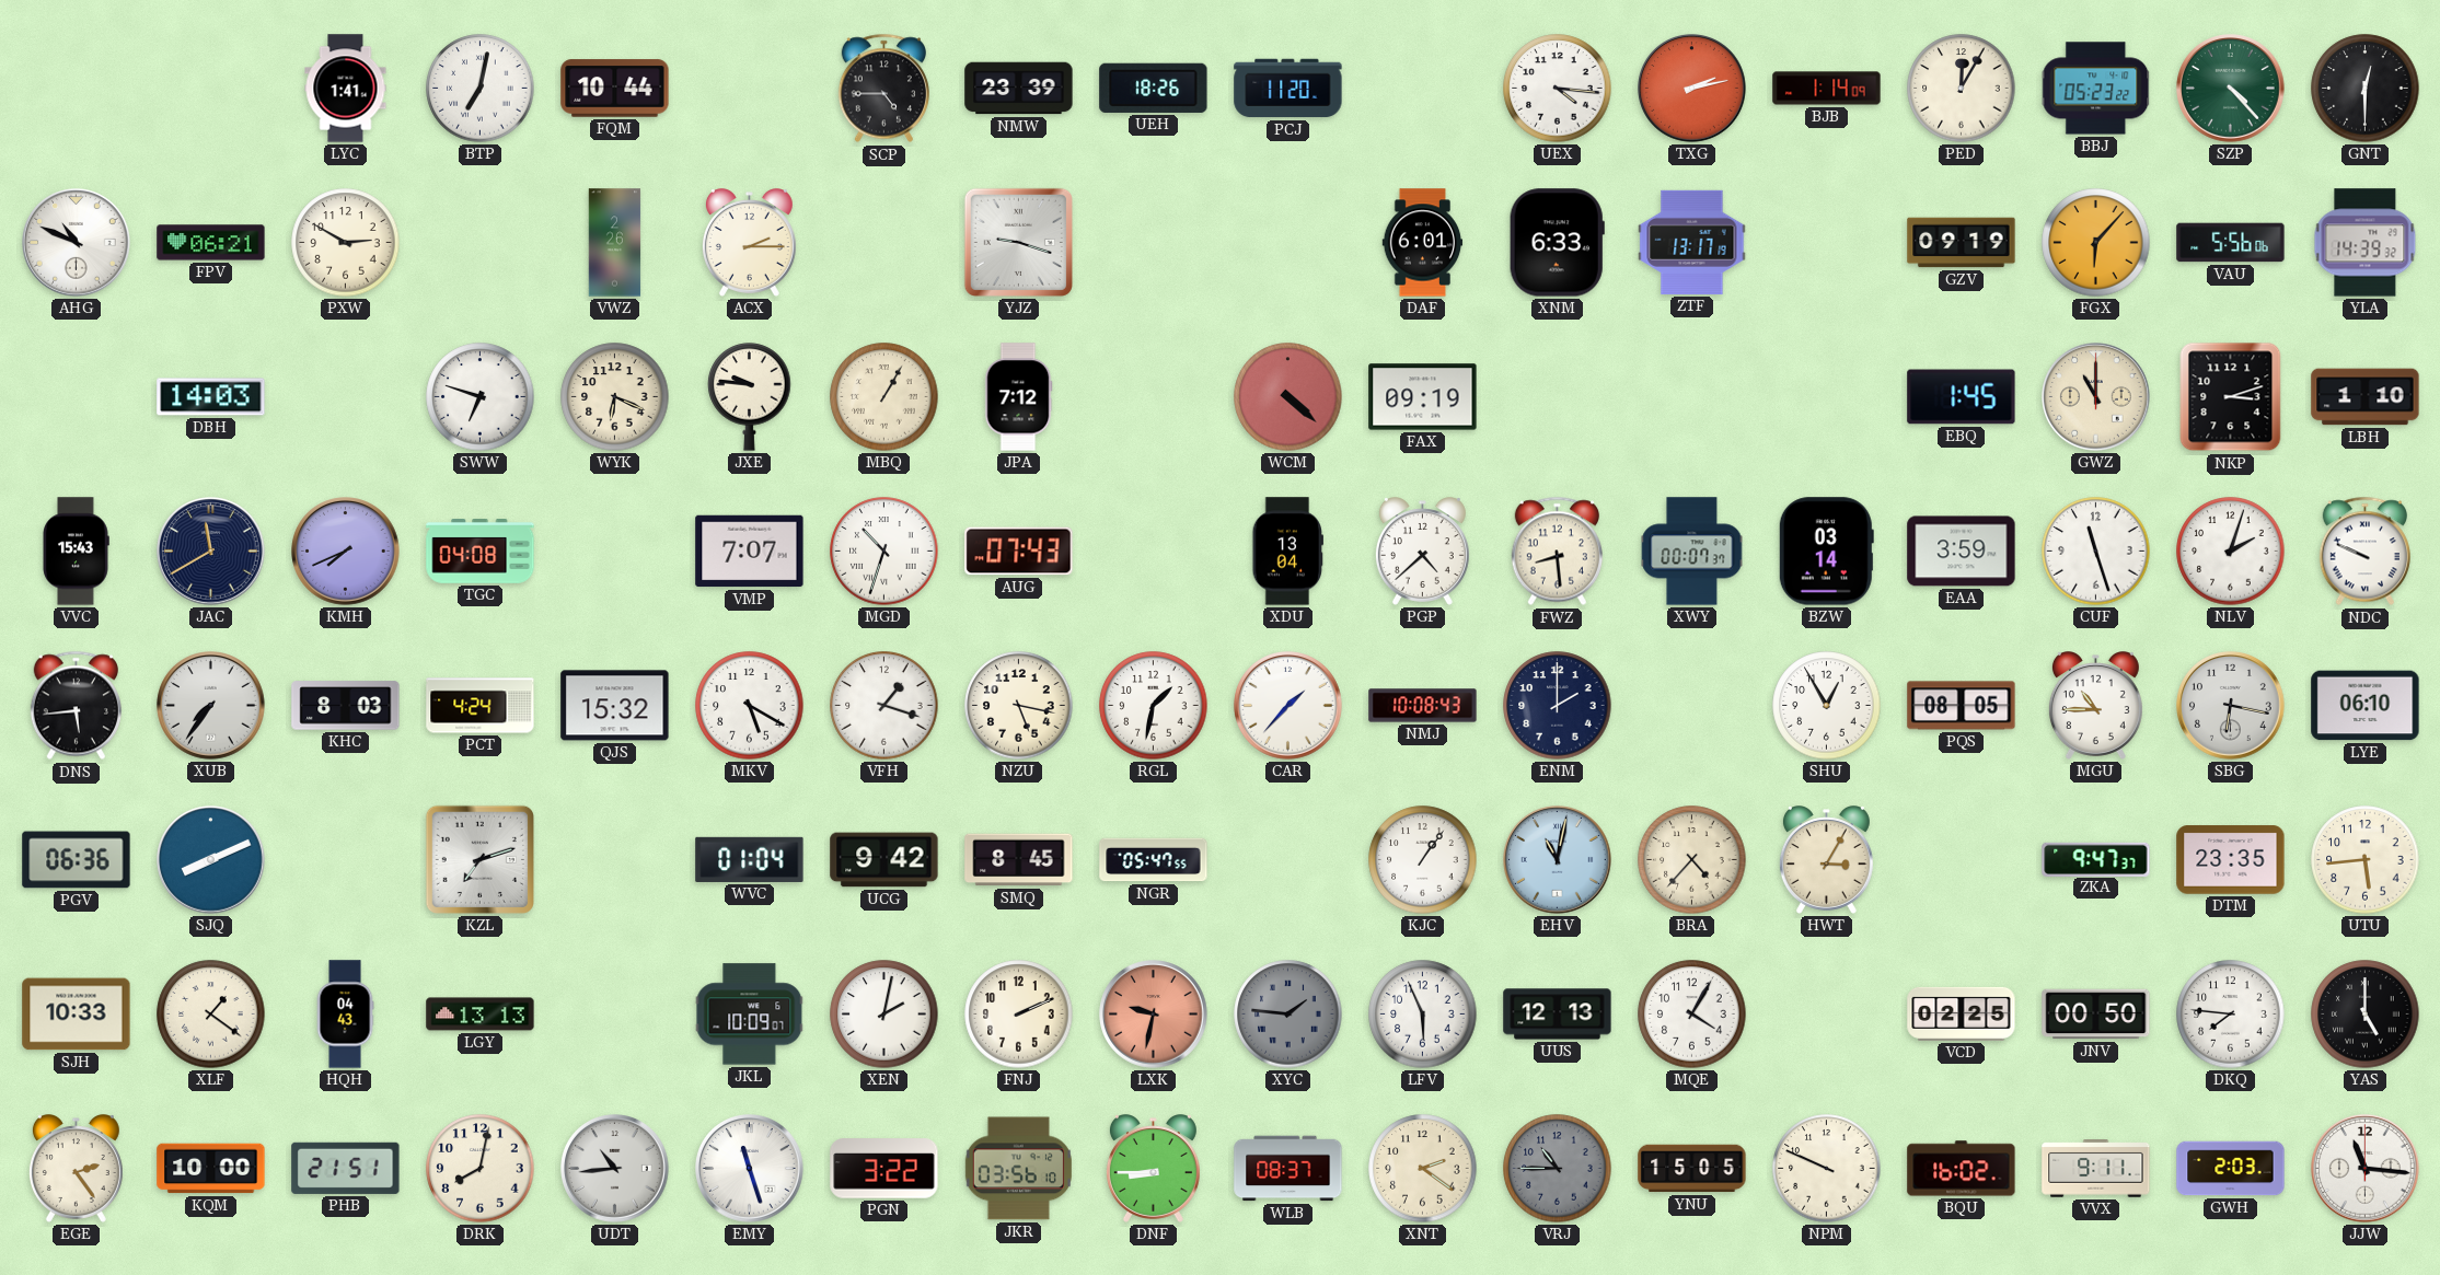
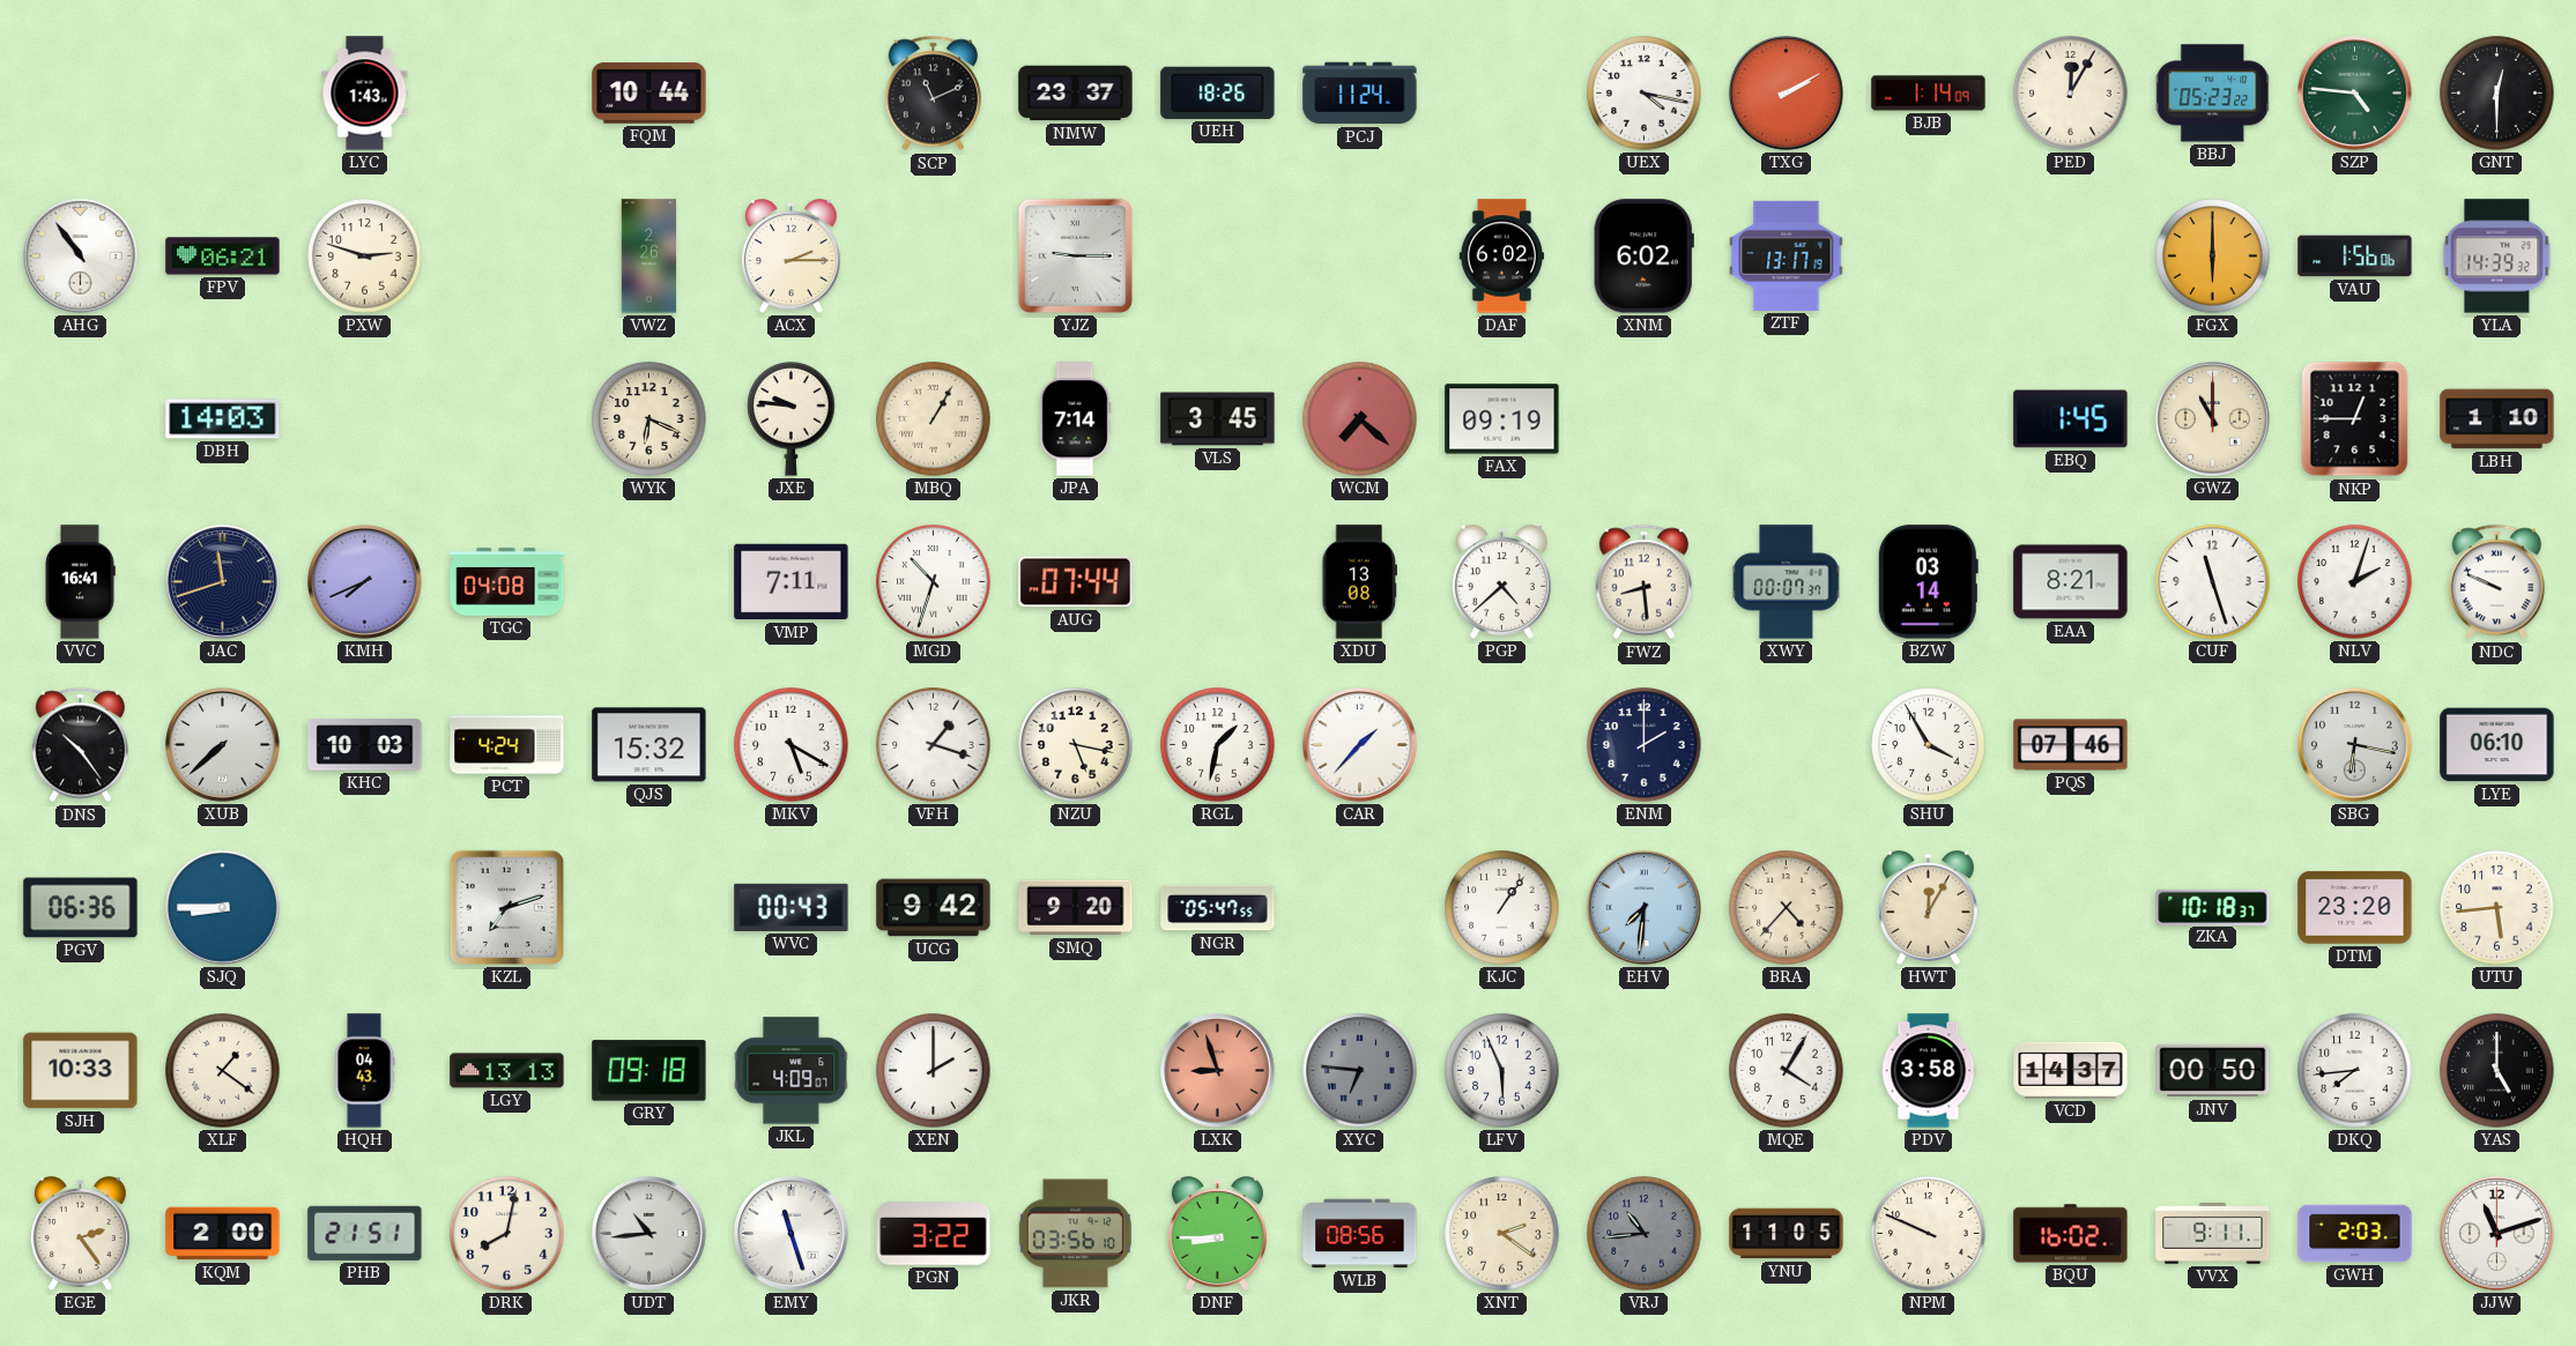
LYC: 1:41 -> 1:43 (365, 94)
BTP: 7:02 -> none (481, 89)
SCP: 4:45 -> 11:11 (933, 94)
NMW: 23:39 -> 23:37 (1076, 94)
PCJ: 11:20 -> 11:24 (1360, 94)
UEX: 4:16 -> 4:17 (1645, 94)
TXG: 2:13 -> 2:10 (1787, 94)
SZP: 4:23 -> 4:46 (2355, 94)
AHG: 10:49 -> 10:54 (81, 256)
PXW: 2:50 -> 2:48 (365, 256)
YJZ: 9:18 -> 9:15 (1075, 255)
DAF: 6:01 -> 6:02 (1502, 256)
XNM: 6:33 -> 6:02 (1643, 256)
GZV: 09:19 -> none (1962, 243)
FGX: 6:07 -> 6:00 (2213, 256)
VAU: 5:56 -> 1:56 (2355, 256)
SWW: 6:48 -> none (481, 397)
JPA: 7:12 -> 7:14 (1075, 419)
VLS: none -> 3:45 (1218, 419)
WCM: 4:22 -> 7:22 (1360, 419)
NKP: 3:12 -> 12:45 (2355, 419)
VVC: 15:43 -> 16:41 (80, 582)
JAC: 11:40 -> 11:42 (223, 582)
VMP: 7:07 -> 7:11 (792, 582)
AUG: 07:43 -> 07:44 (1076, 582)
XDU: 13:04 -> 13:08 (1359, 582)
EAA: 3:59 -> 8:21 (2071, 582)
DNS: 5:44 -> 10:24 (80, 745)
XUB: 7:36 -> 7:38 (223, 745)
KHC: 8:03 -> 10:03 (365, 745)
NMJ: 10:08 -> none (1423, 706)
SHU: 12:55 -> 3:55 (1929, 745)
PQS: 08:05 -> 07:46 (2071, 745)
MGU: 10:45 -> none (2095, 706)
SJQ: 8:11 -> 8:45 (223, 908)
WVC: 01:04 -> 00:43 (792, 907)
SMQ: 8:45 -> 9:20 (1076, 908)
EHV: 11:02 -> 7:31 (1645, 908)
HWT: 3:05 -> 12:05 (1928, 908)
ZKA: 9:47 -> 10:18 (2213, 907)
DTM: 23:35 -> 23:20 (2355, 908)
GRY: none -> 09:18 (649, 1071)
JKL: 10:09 -> 4:09 (792, 1071)
XEN: 2:02 -> 2:00 (934, 1071)
FNJ: 2:11 -> none (1019, 1015)
LXK: 9:32 -> 8:57 (1218, 1071)
XYC: 1:46 -> 6:46 (1360, 1071)
UUS: 12:13 -> none (1558, 1015)
PDV: none -> 3:58 (1929, 1071)
VCD: 02:25 -> 14:37 (2071, 1070)
DKQ: 7:46 -> 7:44 (2355, 1071)
KQM: 10:00 -> 2:00 (223, 1234)
WLB: 08:37 -> 08:56 (1360, 1234)
VRJ: 10:45 -> 10:44 (1645, 1234)
YNU: 15:05 -> 11:05 (1787, 1234)
JJW: 11:16 -> 11:12 (2497, 1234)
